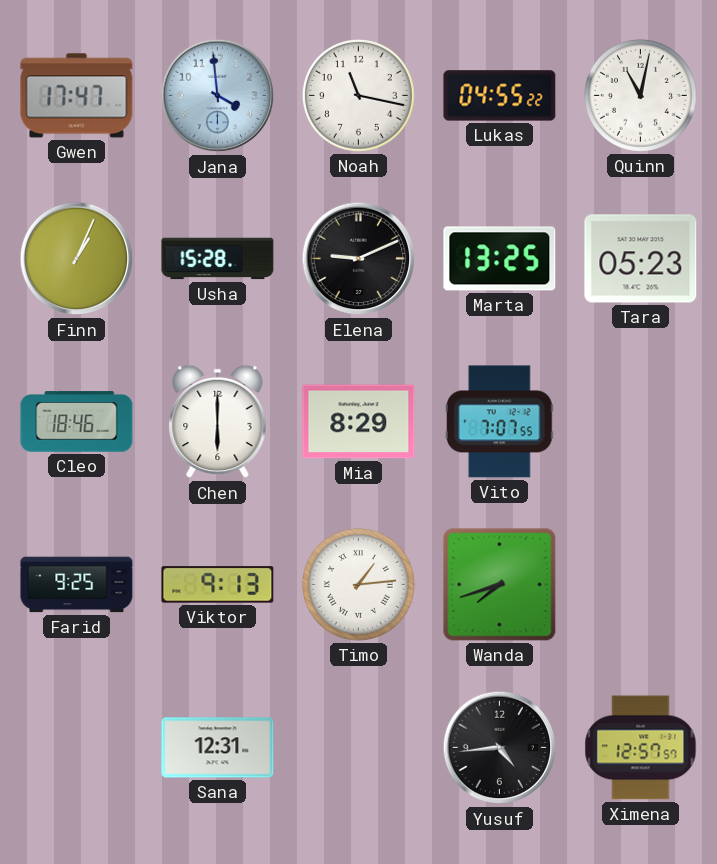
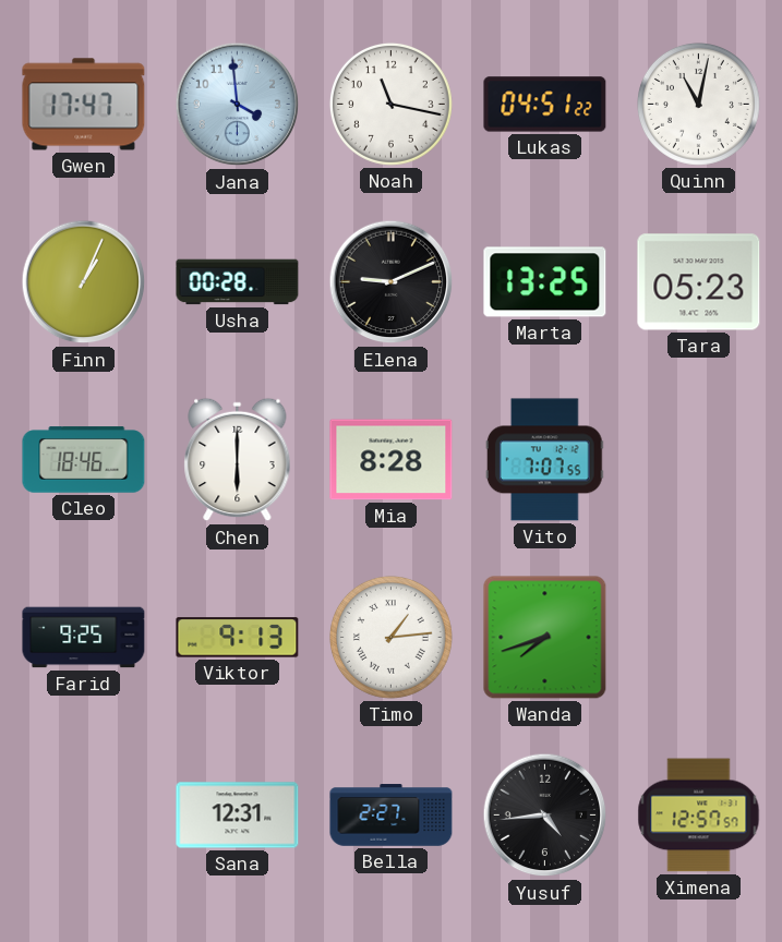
Lukas: 04:55 -> 04:51 (545, 105)
Usha: 15:28 -> 00:28 (238, 282)
Mia: 8:29 -> 8:28 (392, 460)
Bella: none -> 2:27 (392, 816)
